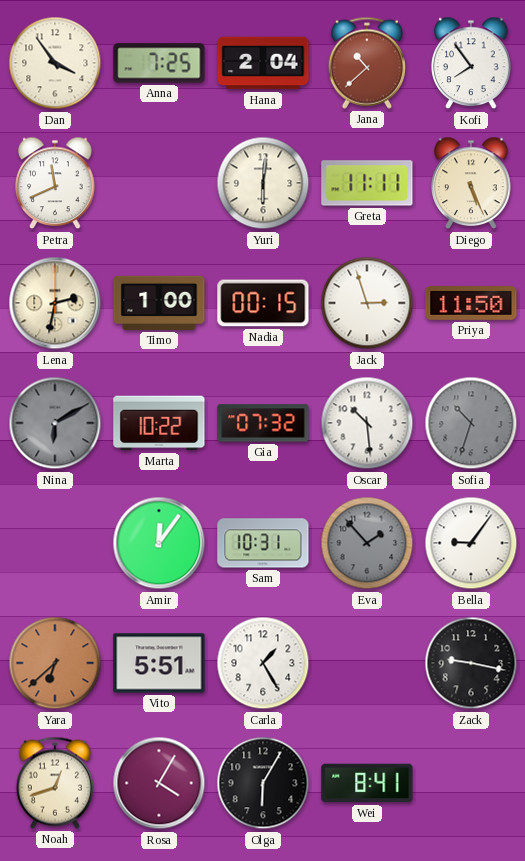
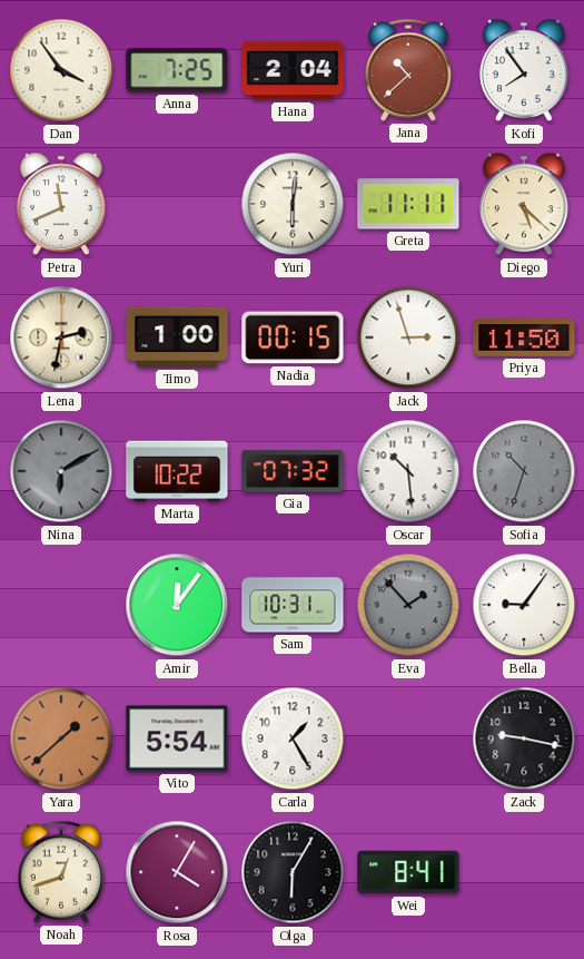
Diego: 5:26 -> 5:22 (524, 204)
Yara: 6:38 -> 1:38 (61, 738)
Vito: 5:51 -> 5:54 (177, 738)
